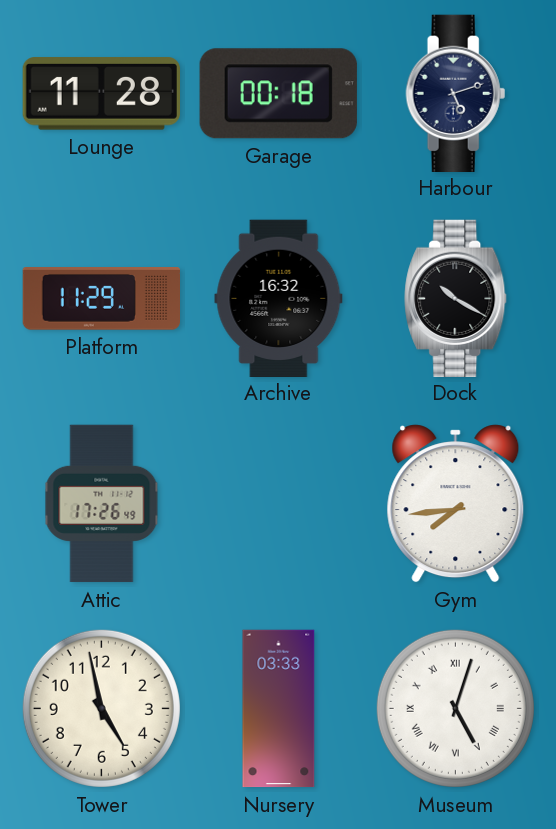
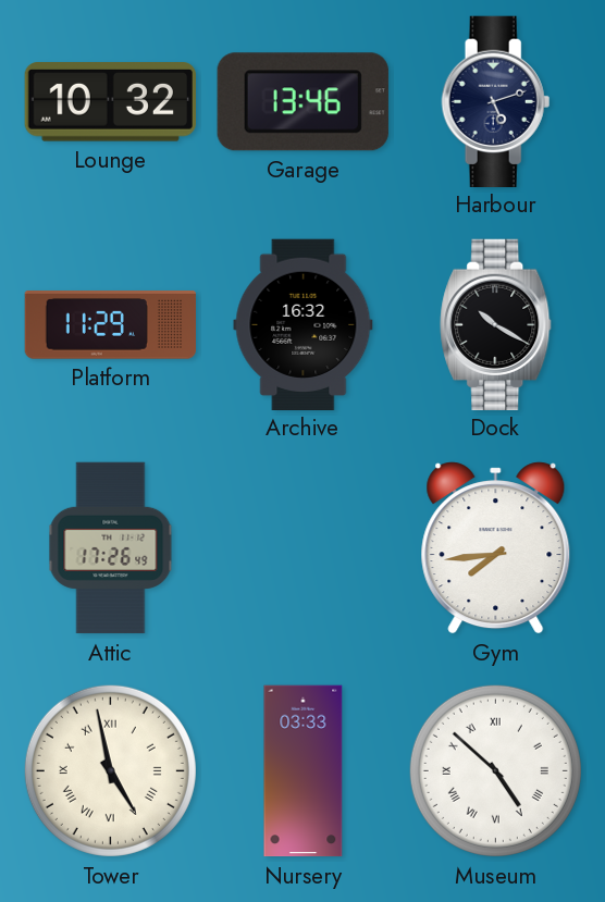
Lounge: 11:28 -> 10:32 (110, 102)
Garage: 00:18 -> 13:46 (302, 102)
Tower numerals: Arabic -> Roman (110, 770)
Museum: 5:03 -> 4:52 (495, 770)
